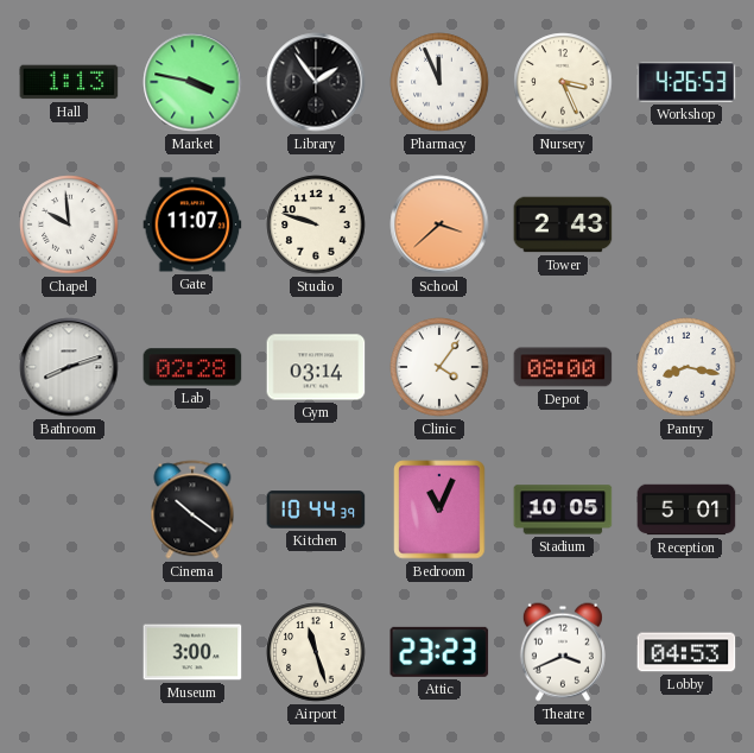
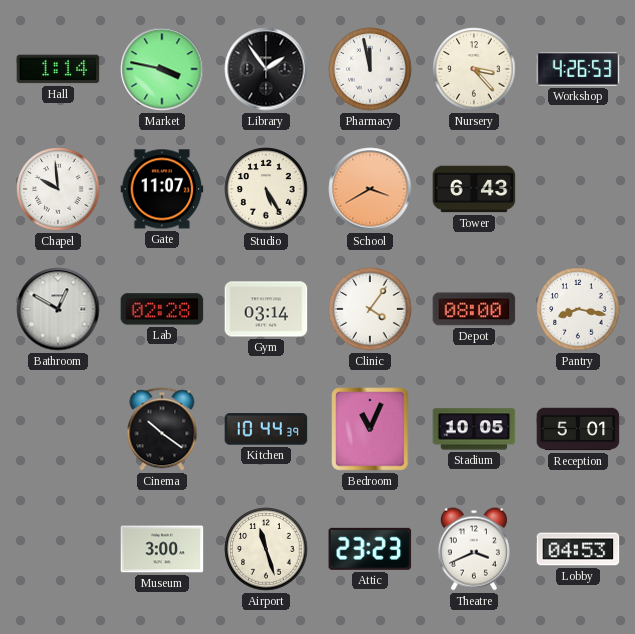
Hall: 1:13 -> 1:14 (58, 69)
Pharmacy: 11:56 -> 11:58 (370, 69)
Nursery: 3:26 -> 3:23 (474, 69)
Studio: 9:48 -> 5:25 (266, 189)
School: 3:38 -> 3:40 (370, 189)
Tower: 2:43 -> 6:43 (474, 189)
Bathroom: 8:12 -> 12:50 (58, 309)
